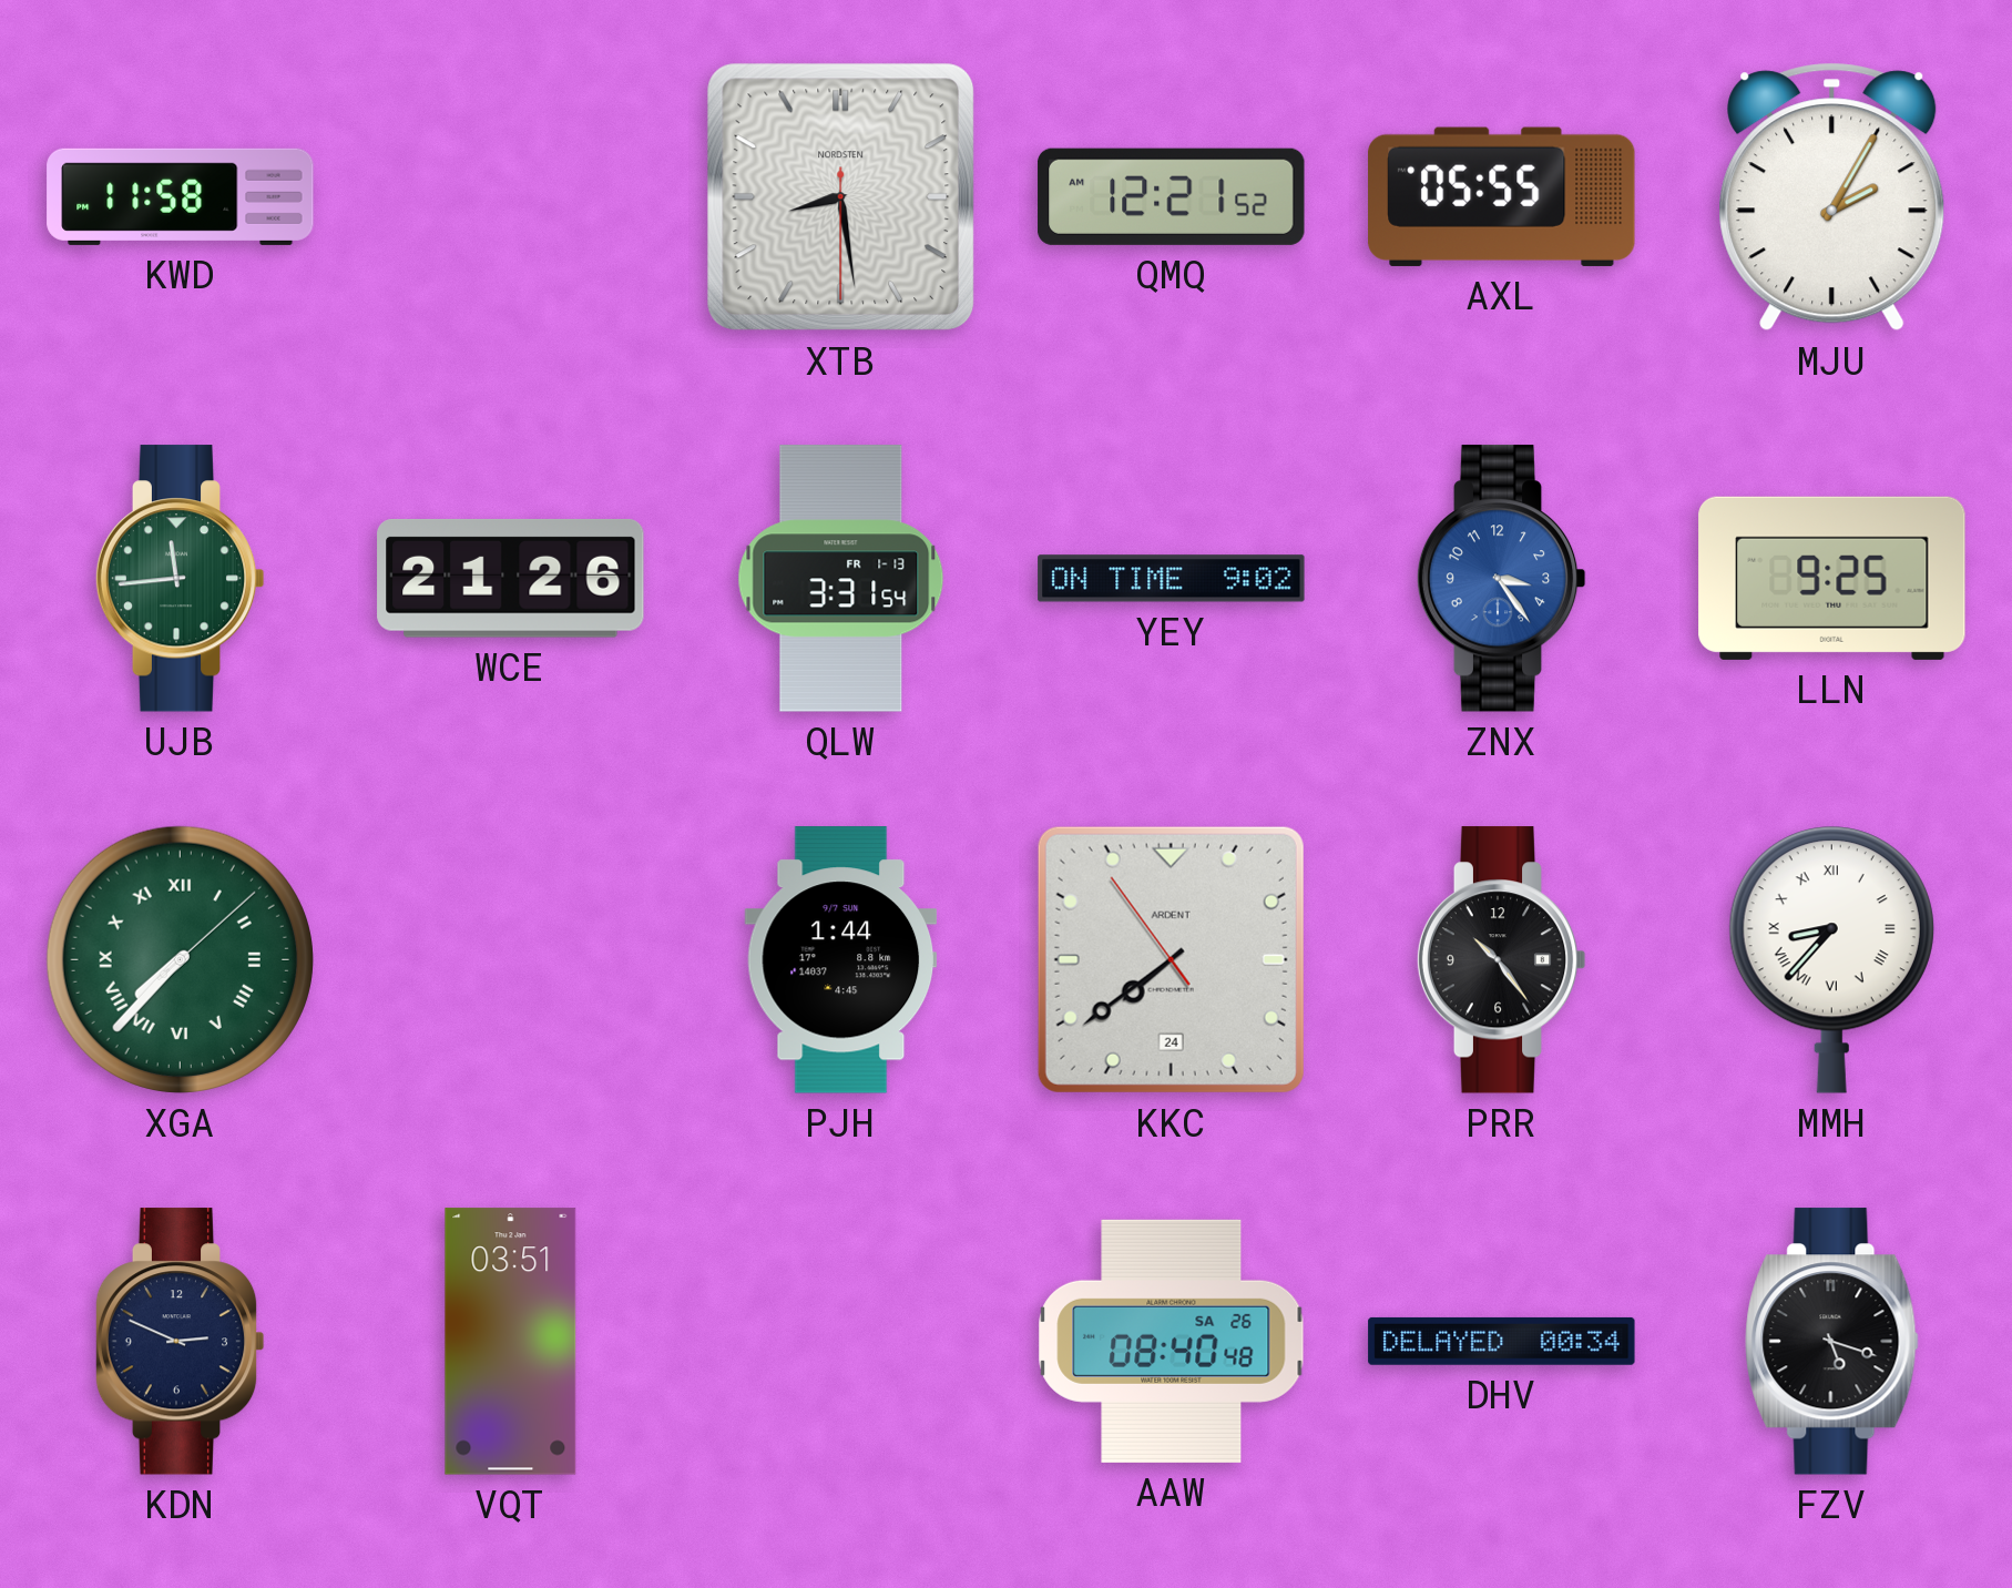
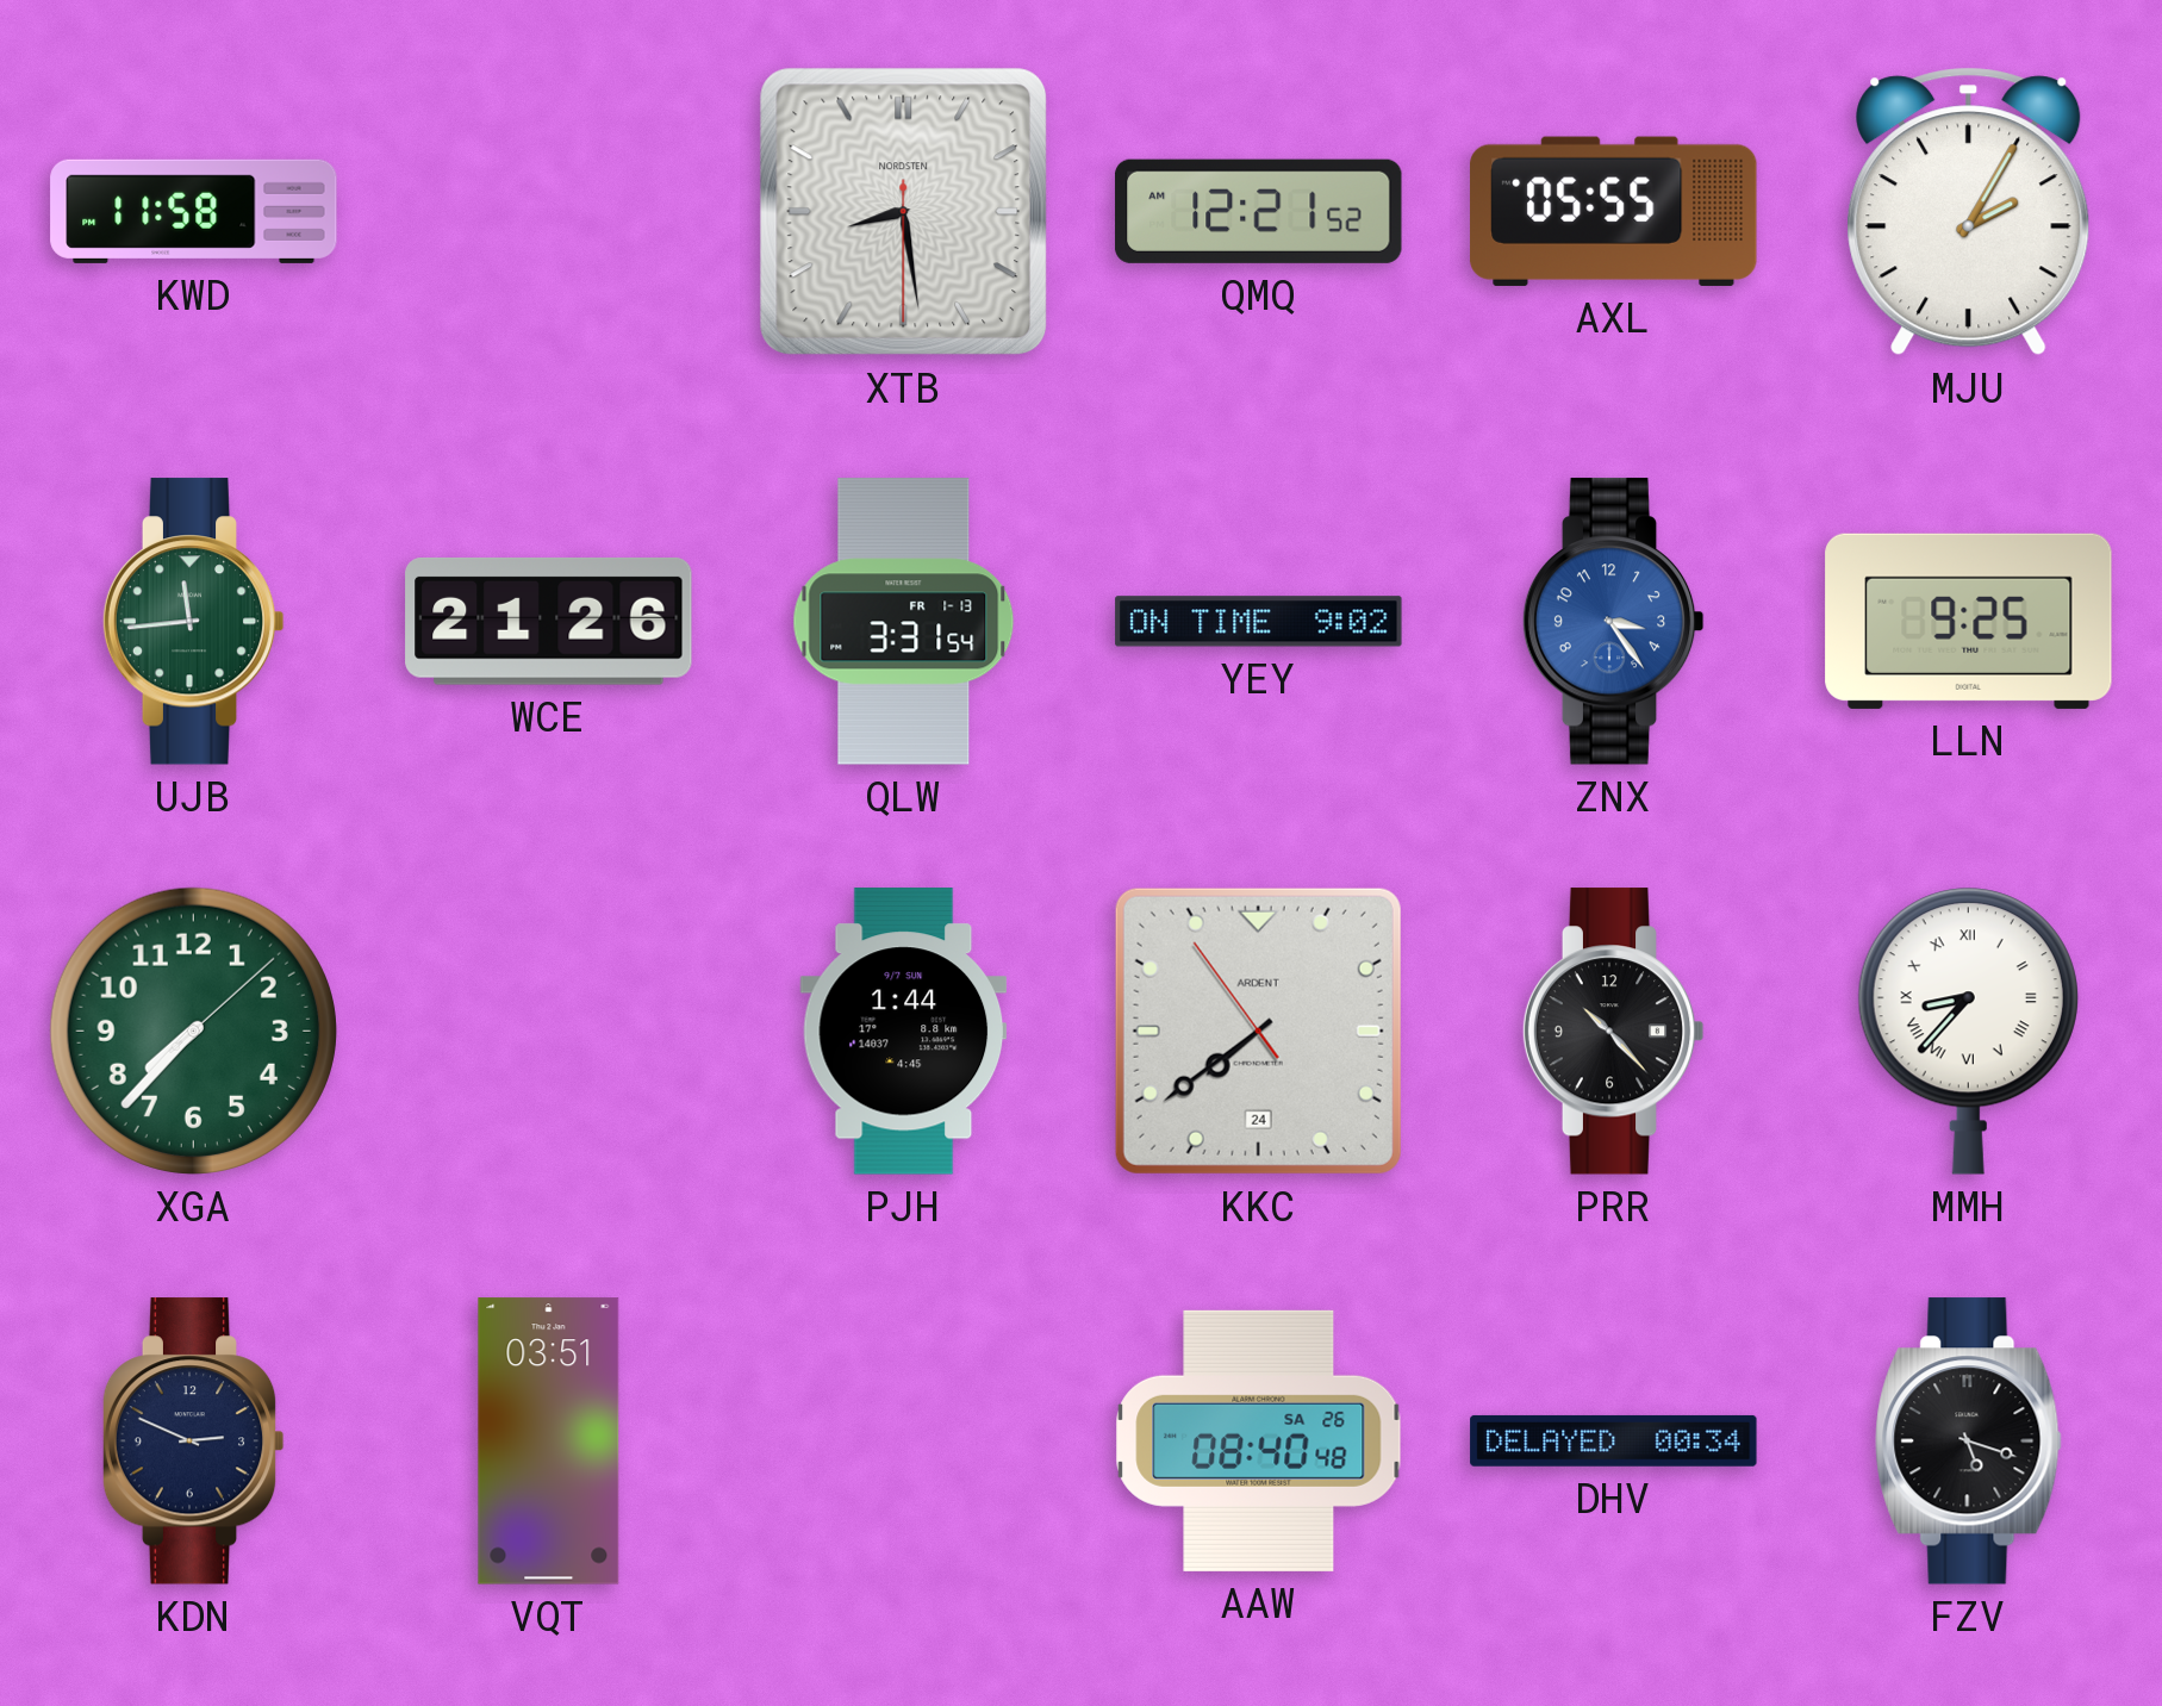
XGA numerals: Roman -> Arabic (193, 1031)
PRR: 10:24 -> 10:23 (1613, 1032)
